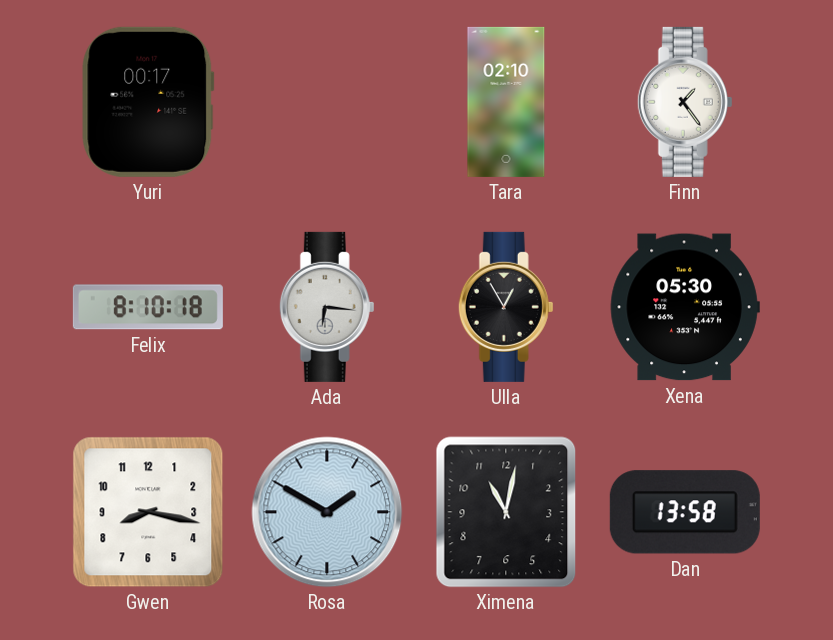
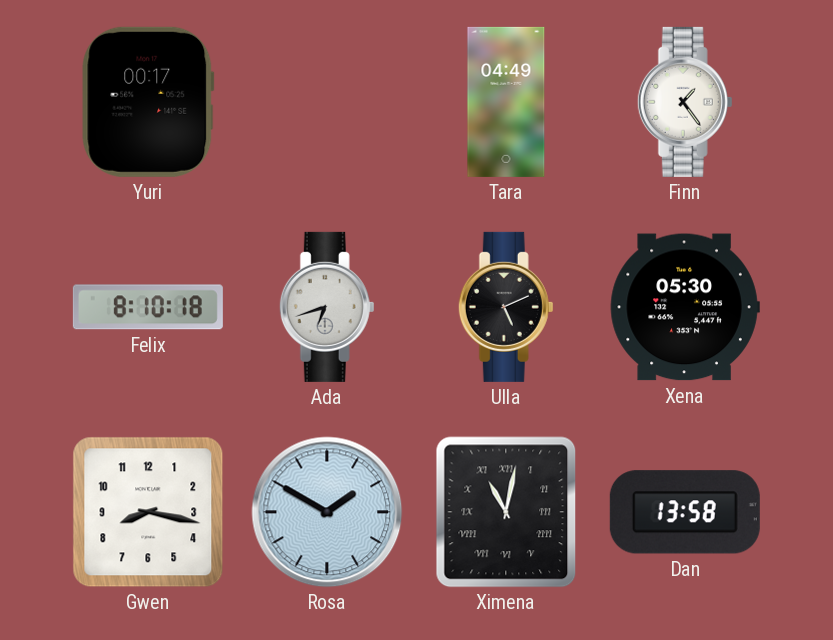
Tara: 02:10 -> 04:49 (506, 102)
Ada: 6:16 -> 6:42 (327, 307)
Ulla: 12:55 -> 5:11 (506, 307)
Ximena numerals: Arabic -> Roman (506, 512)
